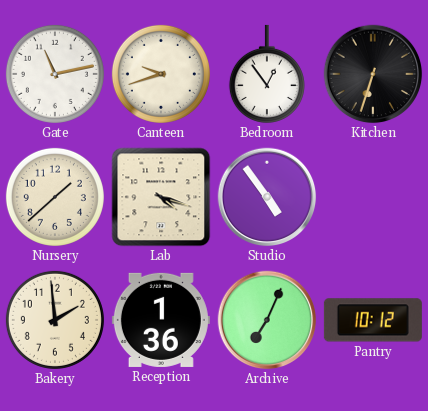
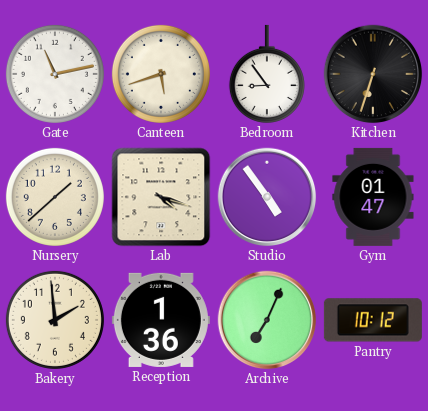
Canteen: 9:42 -> 5:42 (161, 74)
Bedroom: 12:54 -> 8:54 (267, 74)
Gym: none -> 01:47 (373, 197)
